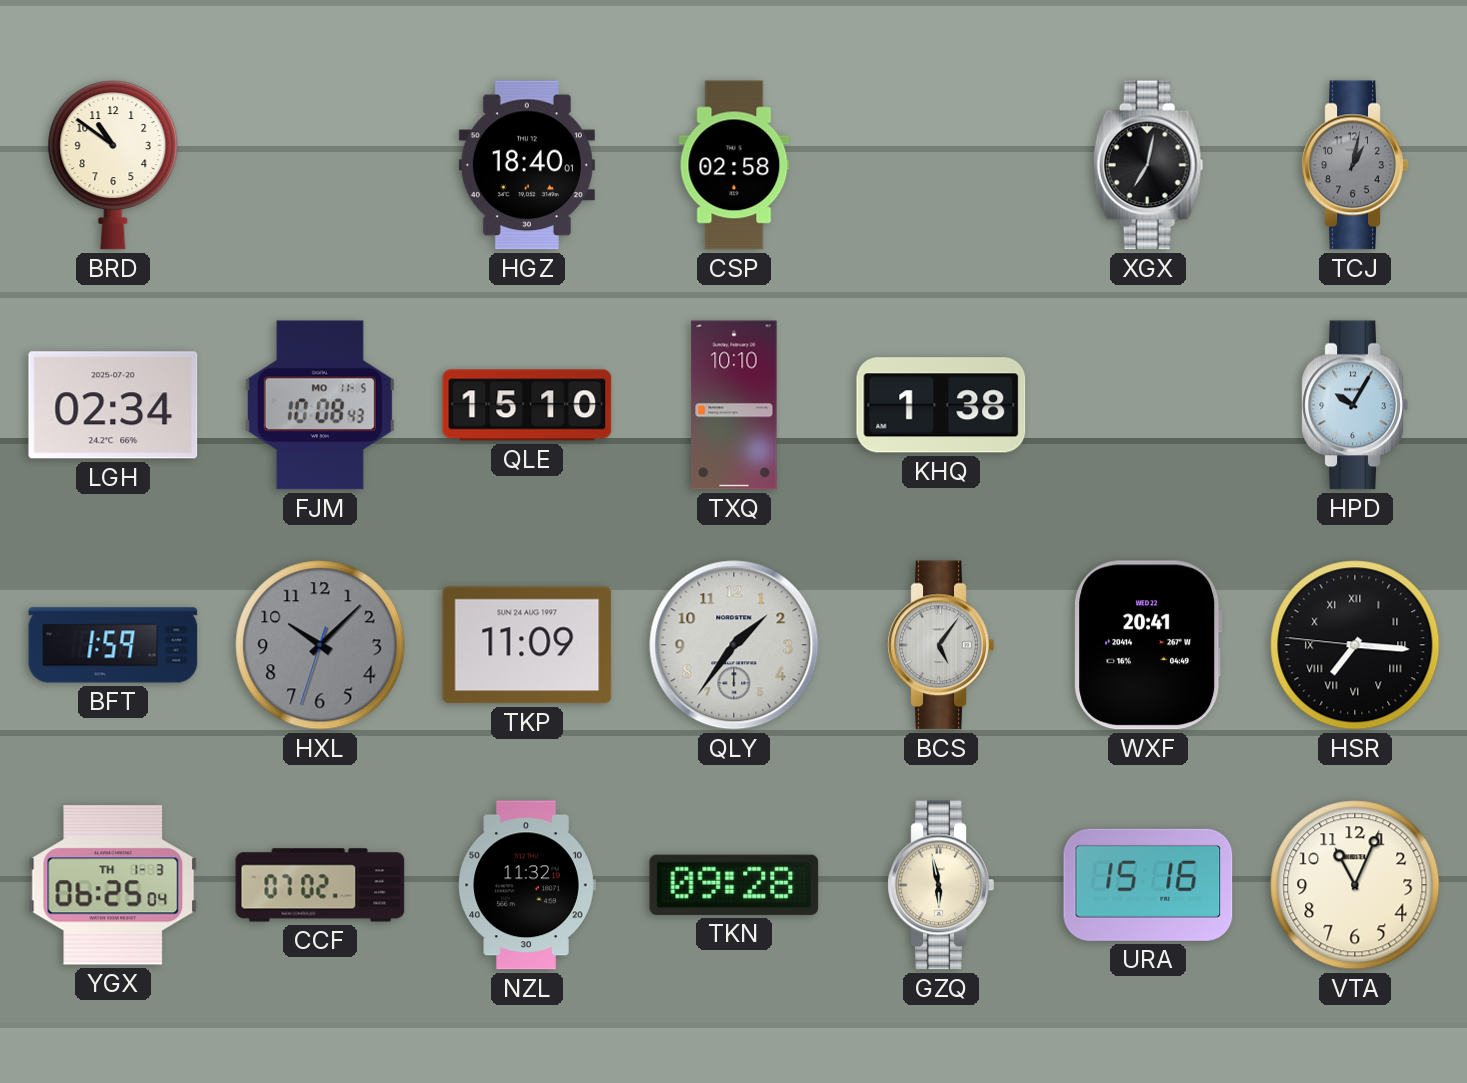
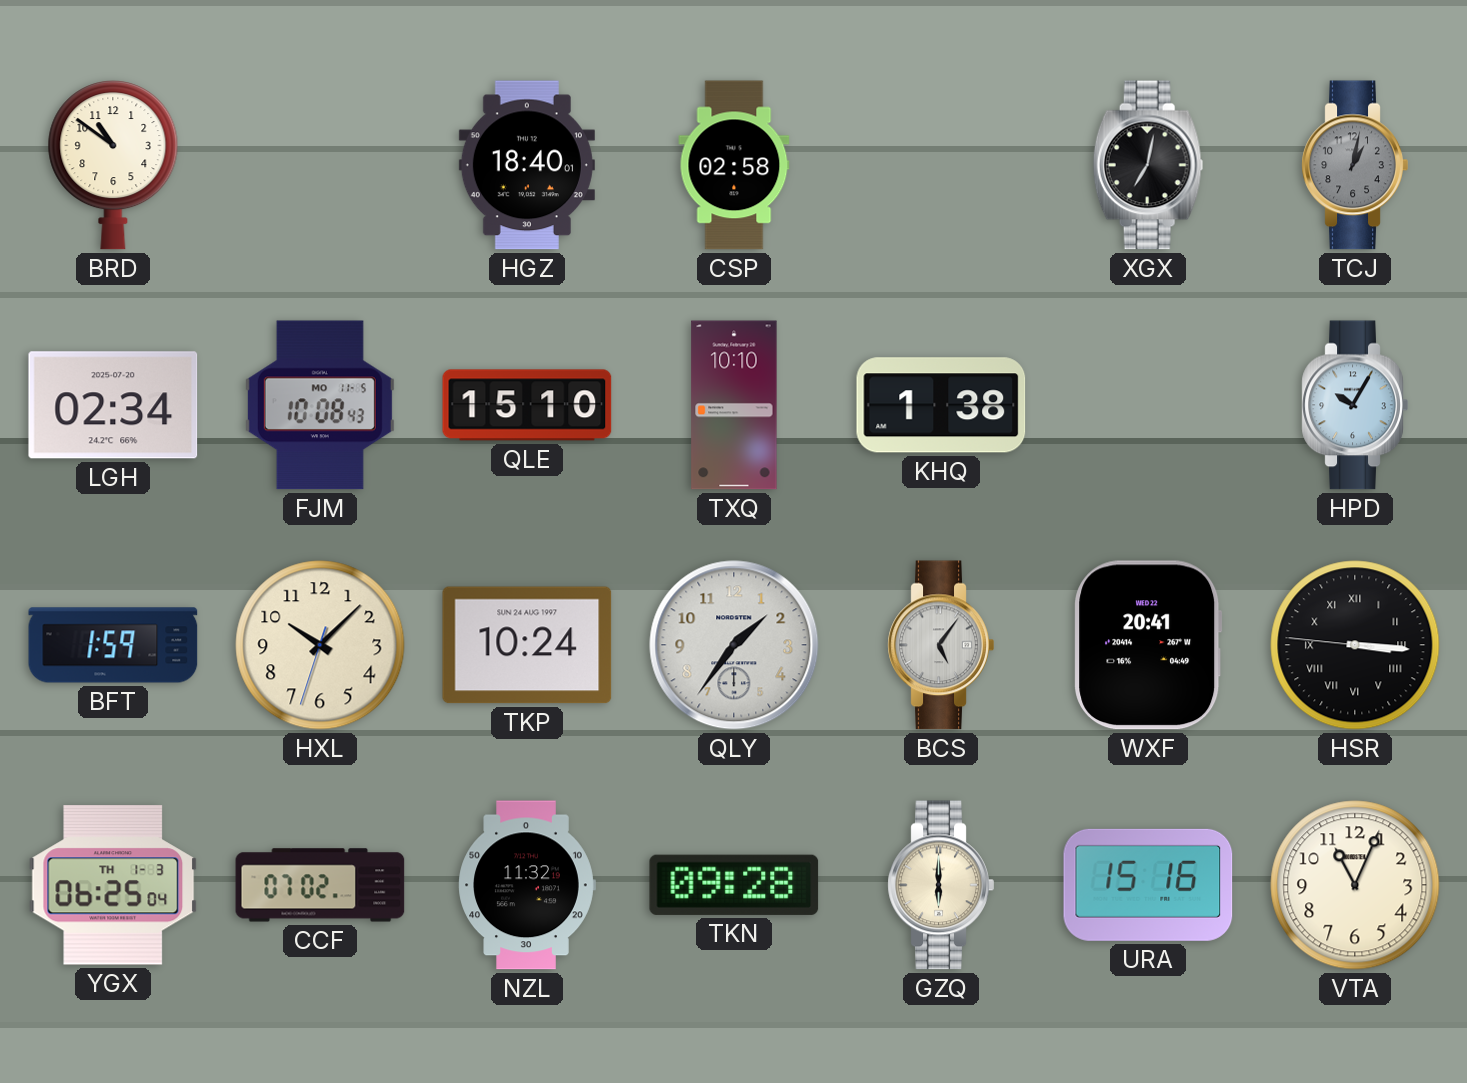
HXL dial: grey -> cream (320, 645)
TKP: 11:09 -> 10:24 (527, 645)
HSR: 7:15 -> 3:15 (1355, 645)
GZQ: 5:58 -> 6:00 (941, 885)
